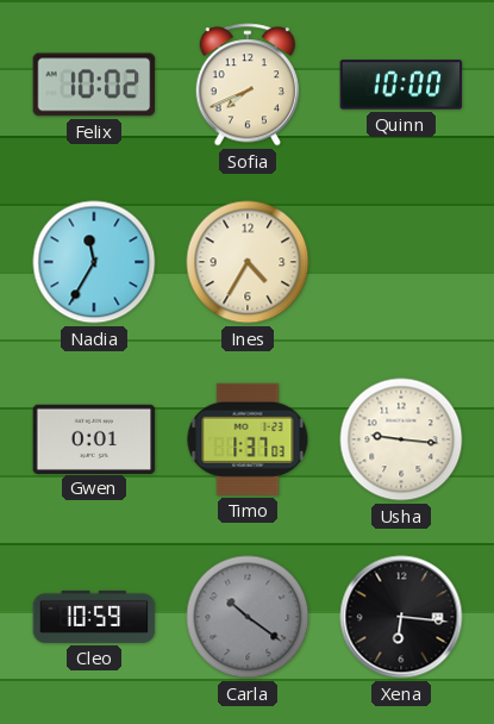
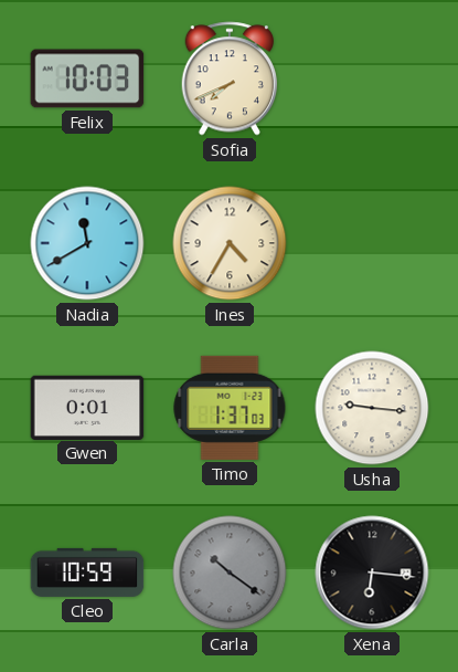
Felix: 10:02 -> 10:03 (87, 78)
Quinn: 10:00 -> none (401, 85)
Nadia: 11:35 -> 11:40 (87, 243)
